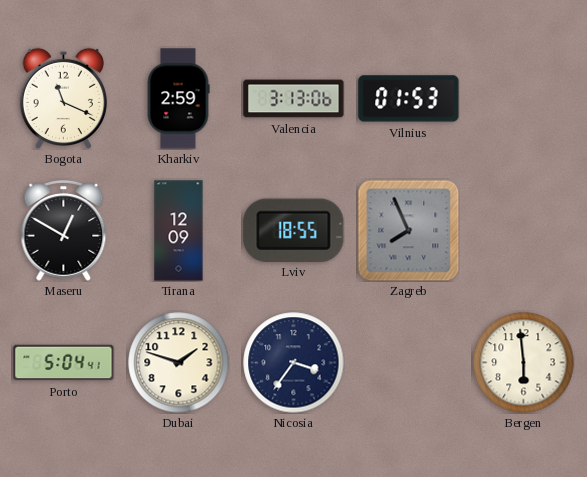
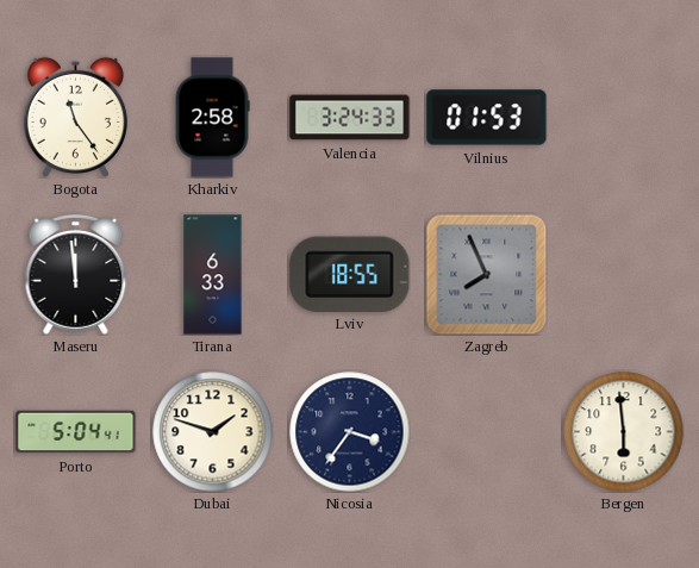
Bogota: 11:19 -> 11:24 (75, 117)
Kharkiv: 2:59 -> 2:58 (212, 118)
Valencia: 3:13 -> 3:24 (350, 118)
Maseru: 12:50 -> 11:59 (76, 275)
Tirana: 12:09 -> 6:33 (213, 275)
